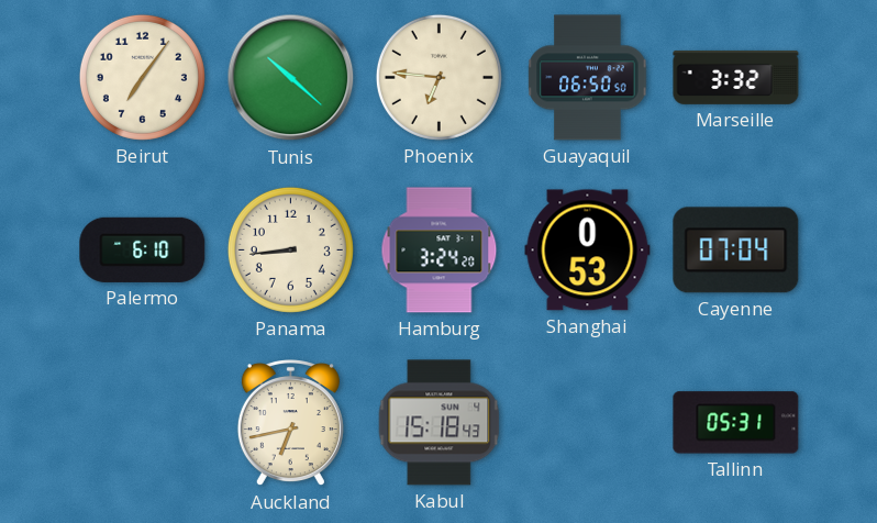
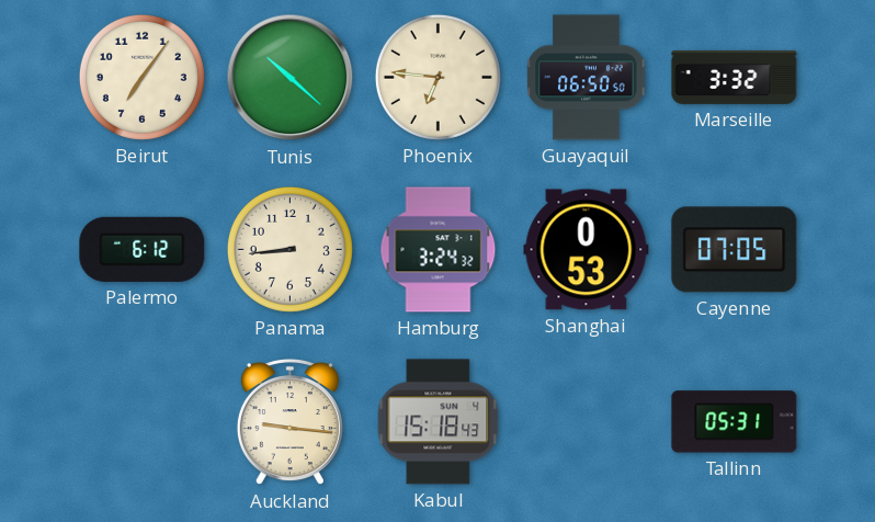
Palermo: 6:10 -> 6:12 (143, 249)
Hamburg: 3:24:20 -> 3:24:32 (439, 250)
Cayenne: 07:04 -> 07:05 (735, 250)
Auckland: 6:43 -> 9:16 (289, 423)
